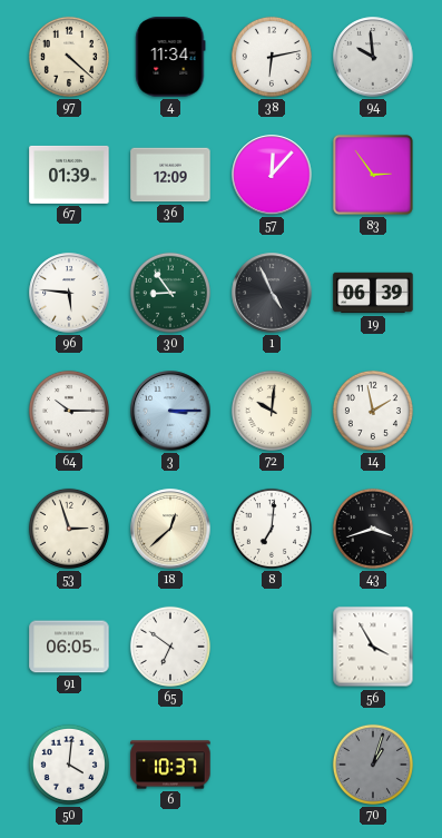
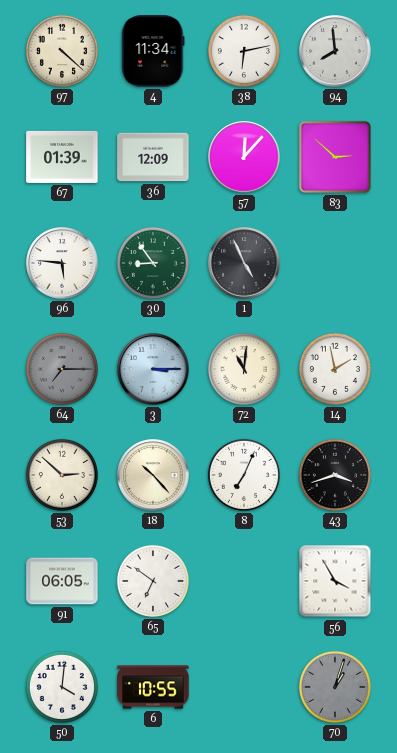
94: 9:59 -> 7:59 (335, 51)
83: 2:54 -> 2:52 (335, 157)
19: 06:39 -> none (373, 293)
64: 10:15 -> 7:15 (62, 369)
64 dial: white -> grey (62, 369)
72: 10:01 -> 11:01 (244, 369)
53: 2:57 -> 2:52 (62, 475)
18: 12:38 -> 10:23 (153, 475)
8: 7:01 -> 7:04 (244, 475)
6: 10:37 -> 10:55 (153, 687)
